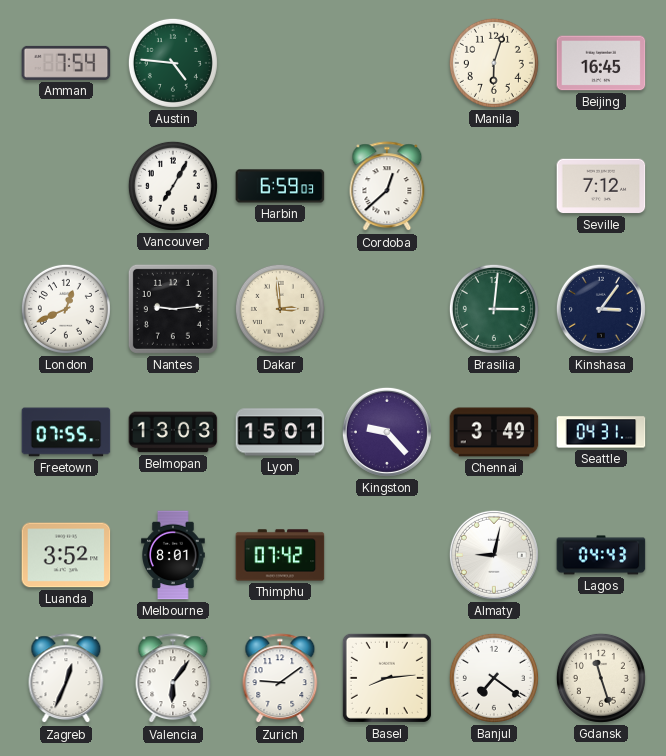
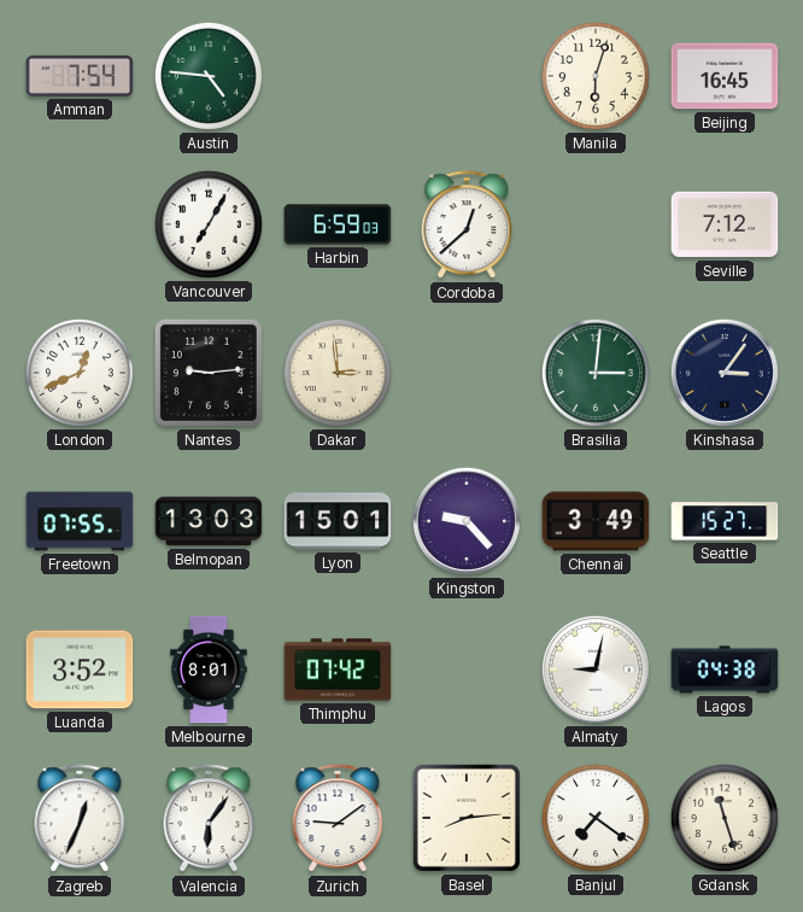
Seattle: 04:31 -> 15:27 (725, 521)
Lagos: 04:43 -> 04:38 (725, 670)
